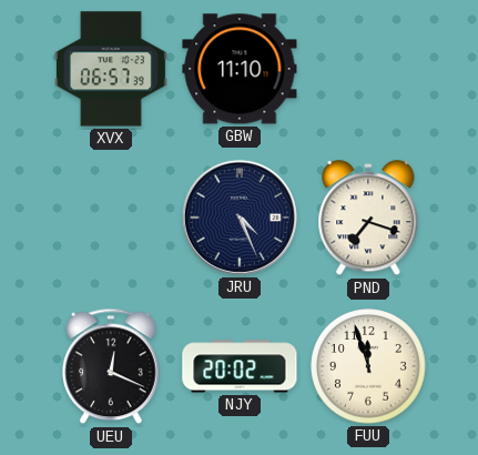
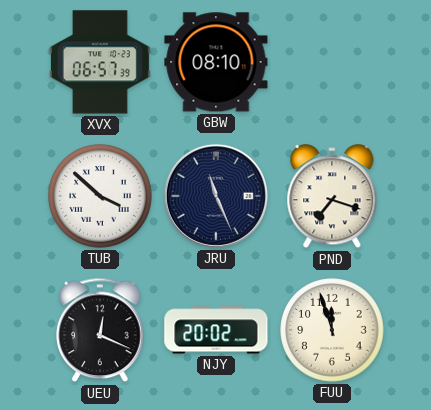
GBW: 11:10 -> 08:10 (216, 62)
TUB: none -> 3:52 (100, 196)
JRU: 4:26 -> 11:26 (216, 196)
